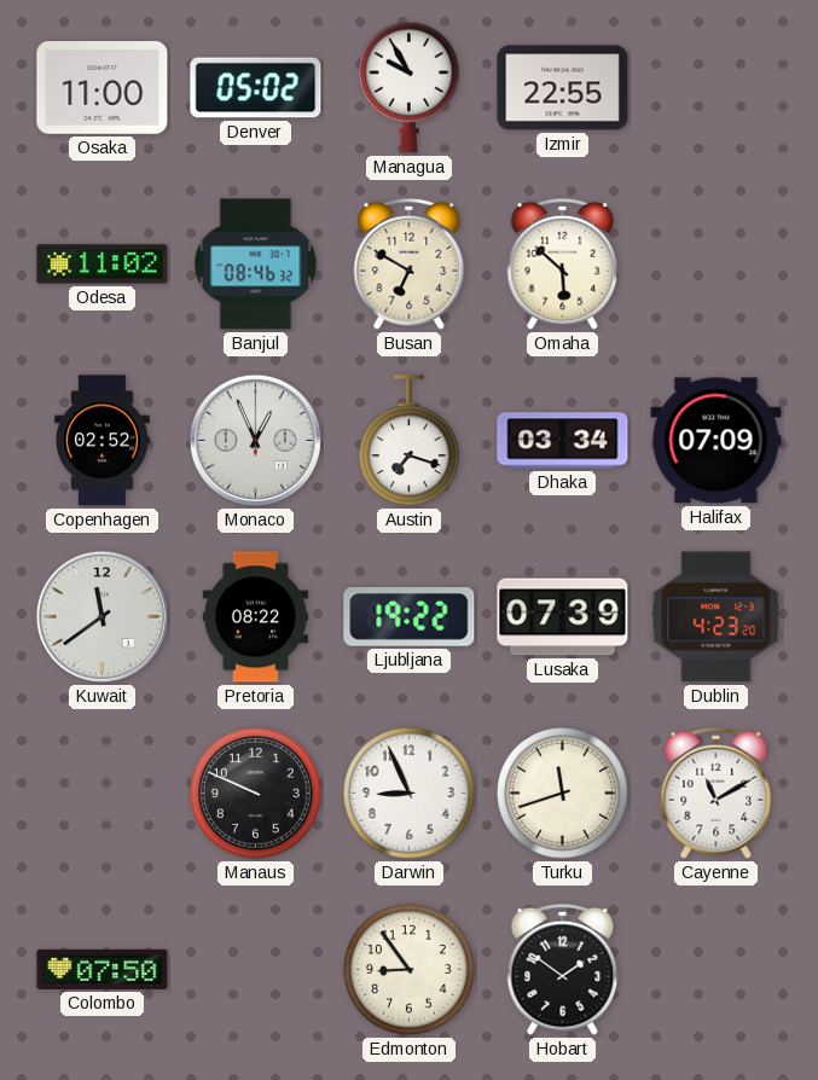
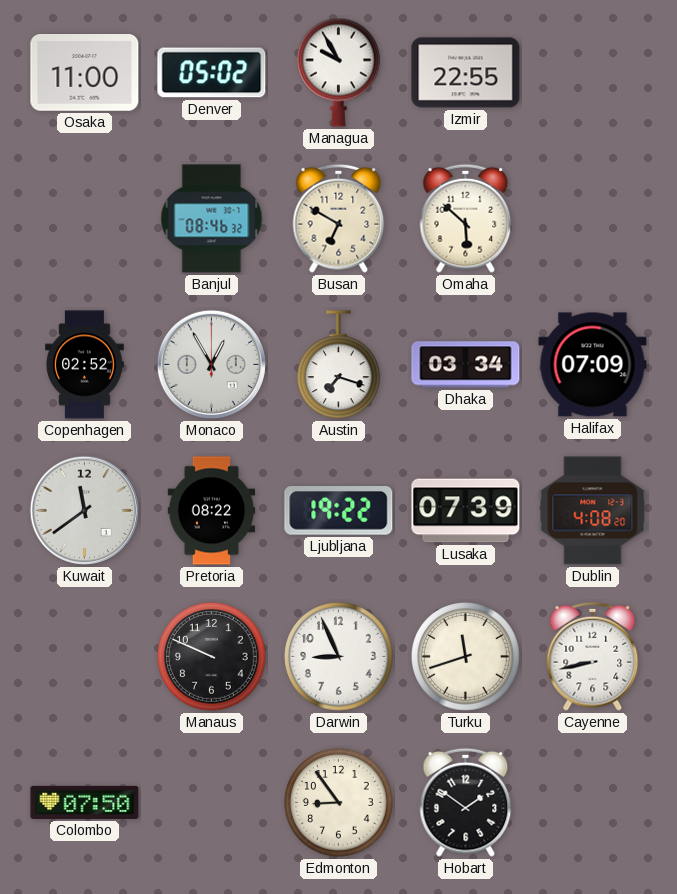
Odesa: 11:02 -> none (103, 265)
Monaco: 12:56 -> 12:55 (211, 364)
Dublin: 4:23 -> 4:08 (593, 511)
Cayenne: 11:10 -> 8:43 (593, 656)
